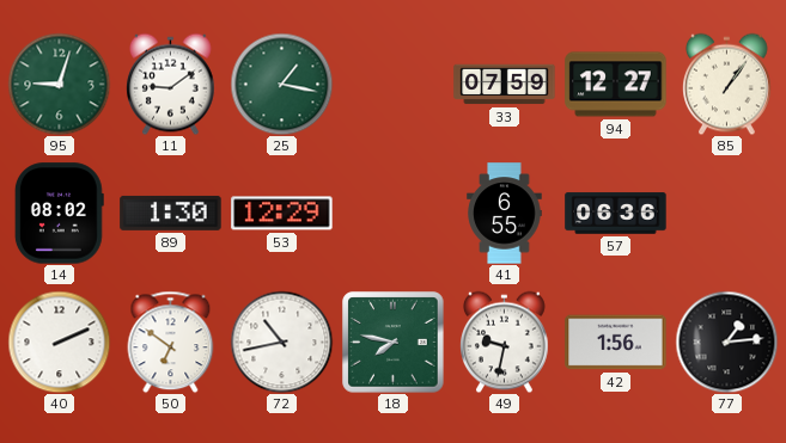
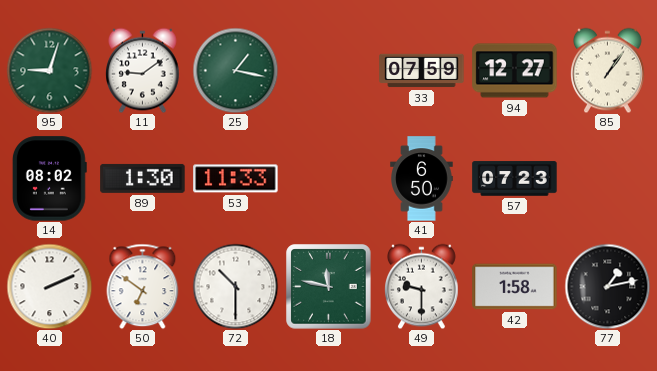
53: 12:29 -> 11:33 (236, 179)
41: 6:55 -> 6:50 (422, 179)
57: 06:36 -> 07:23 (515, 179)
72: 10:43 -> 10:30 (235, 286)
18: 7:47 -> 11:47 (329, 287)
49: 9:32 -> 9:30 (422, 286)
42: 1:56 -> 1:58 (515, 287)
77: 1:14 -> 1:13 (607, 286)
